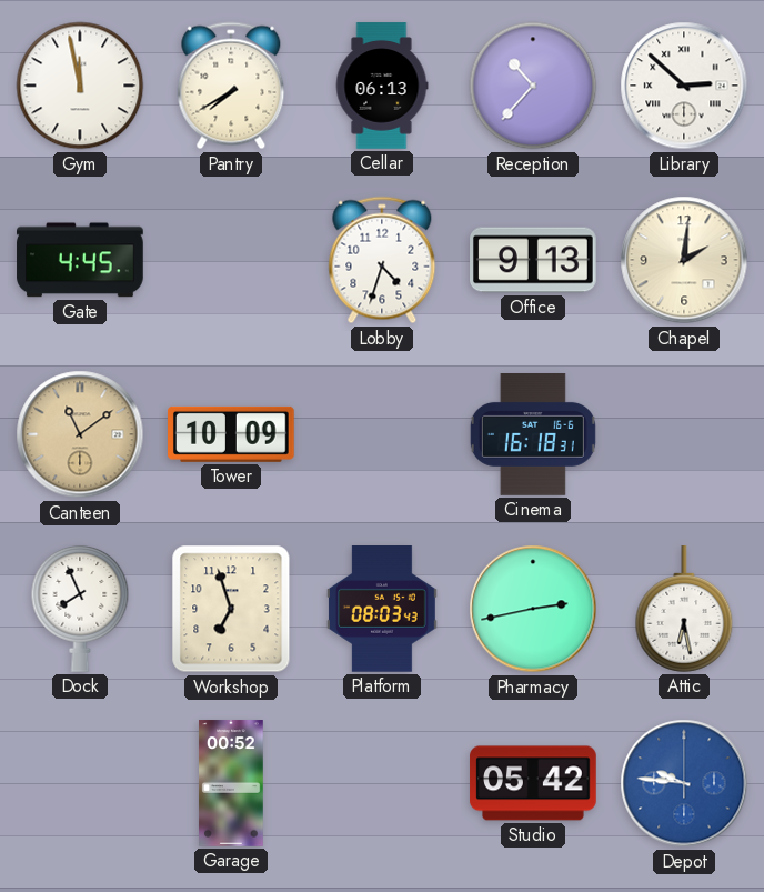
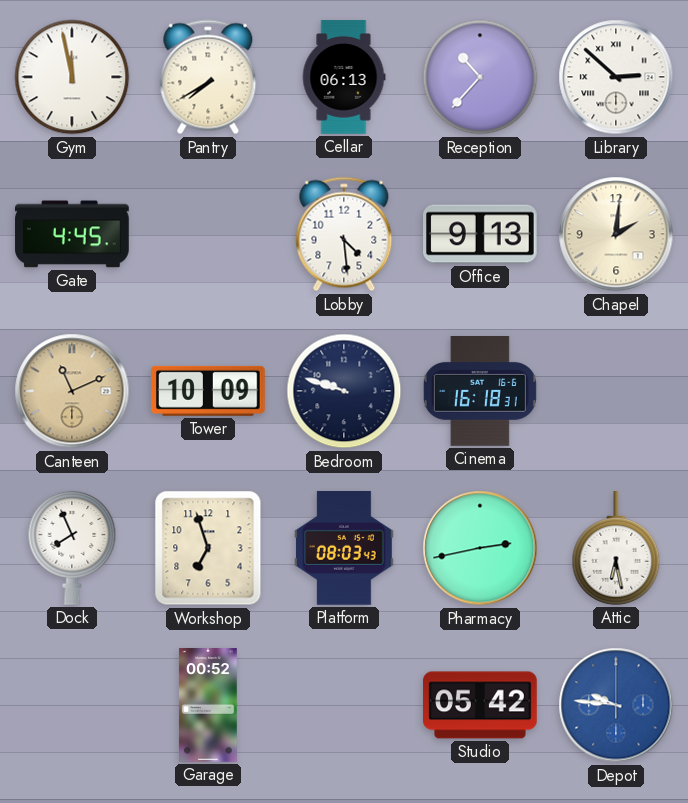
Lobby: 4:33 -> 4:29 (344, 234)
Canteen: 11:09 -> 11:11 (72, 391)
Bedroom: none -> 9:48 (344, 391)
